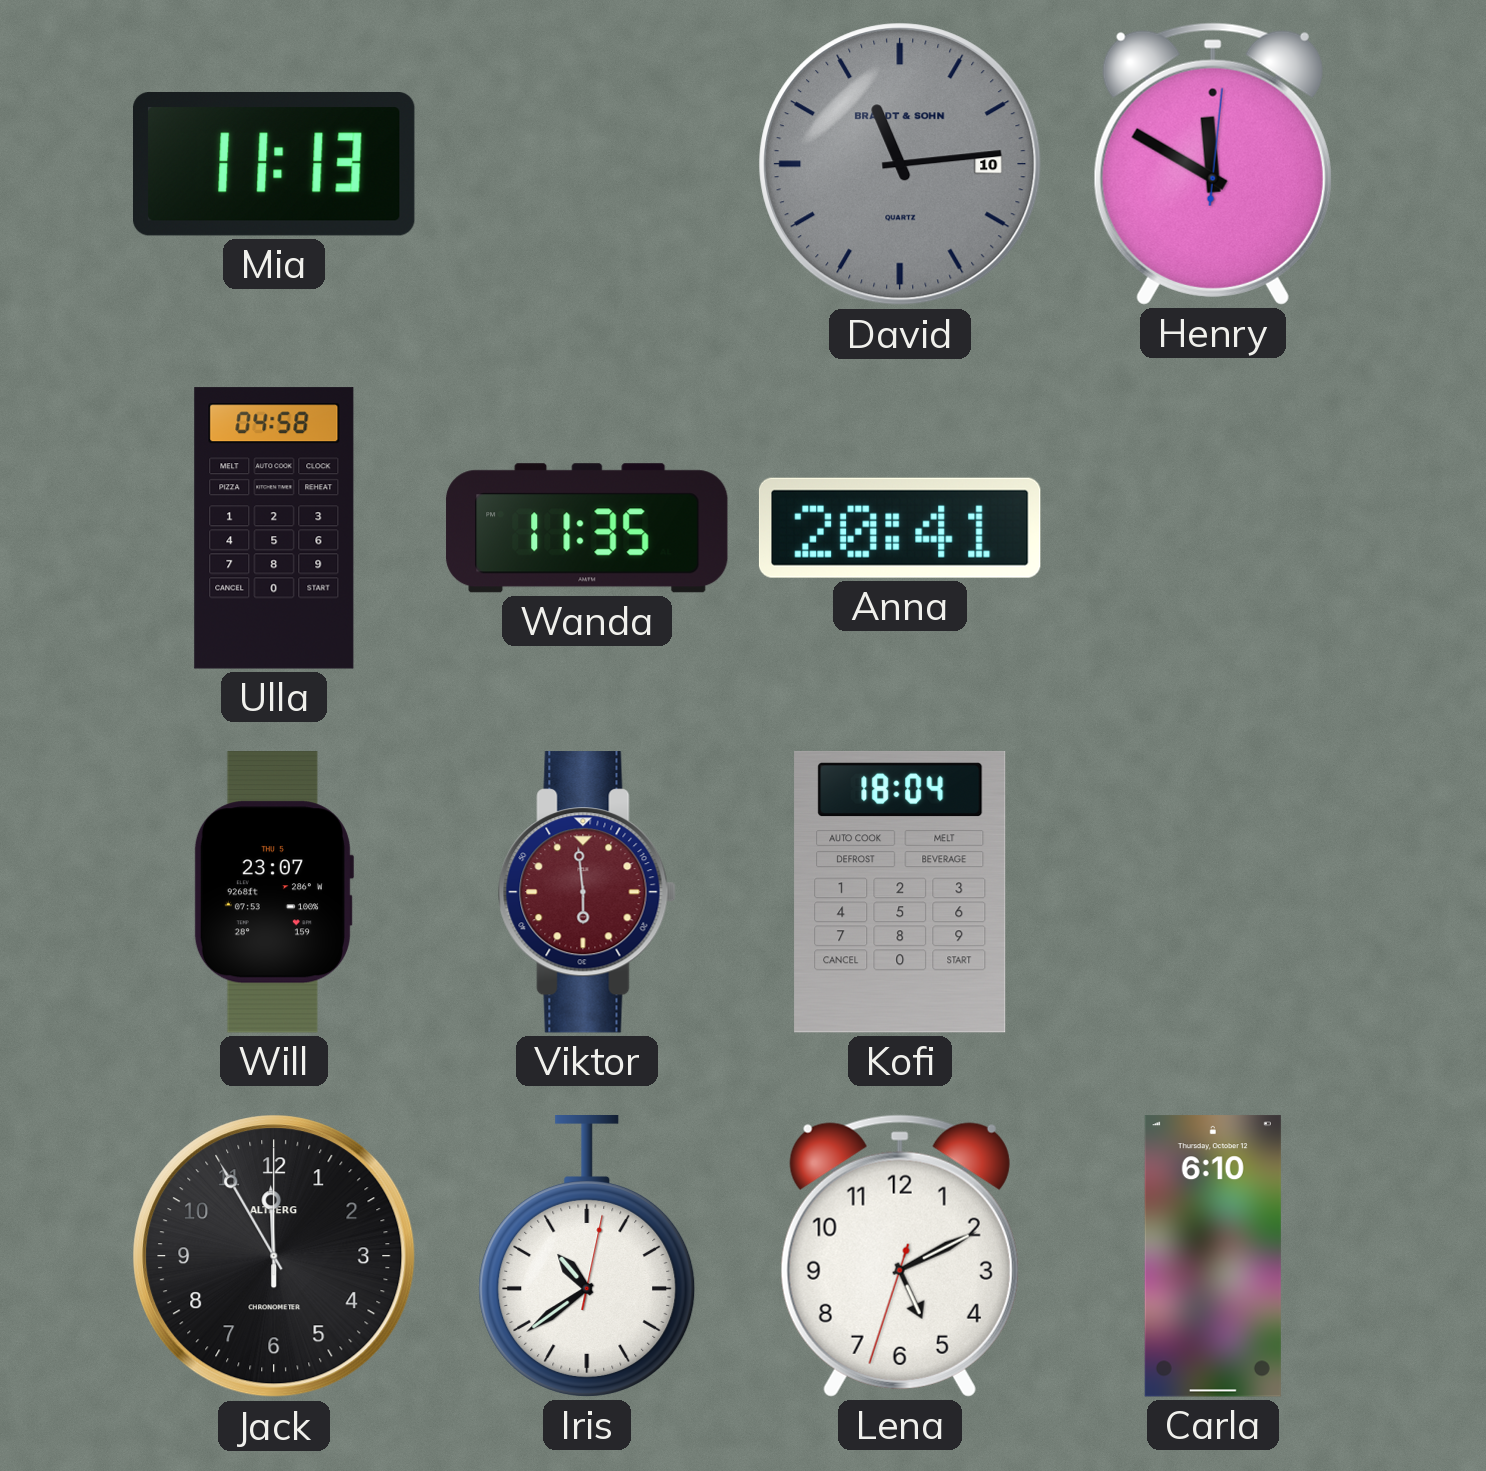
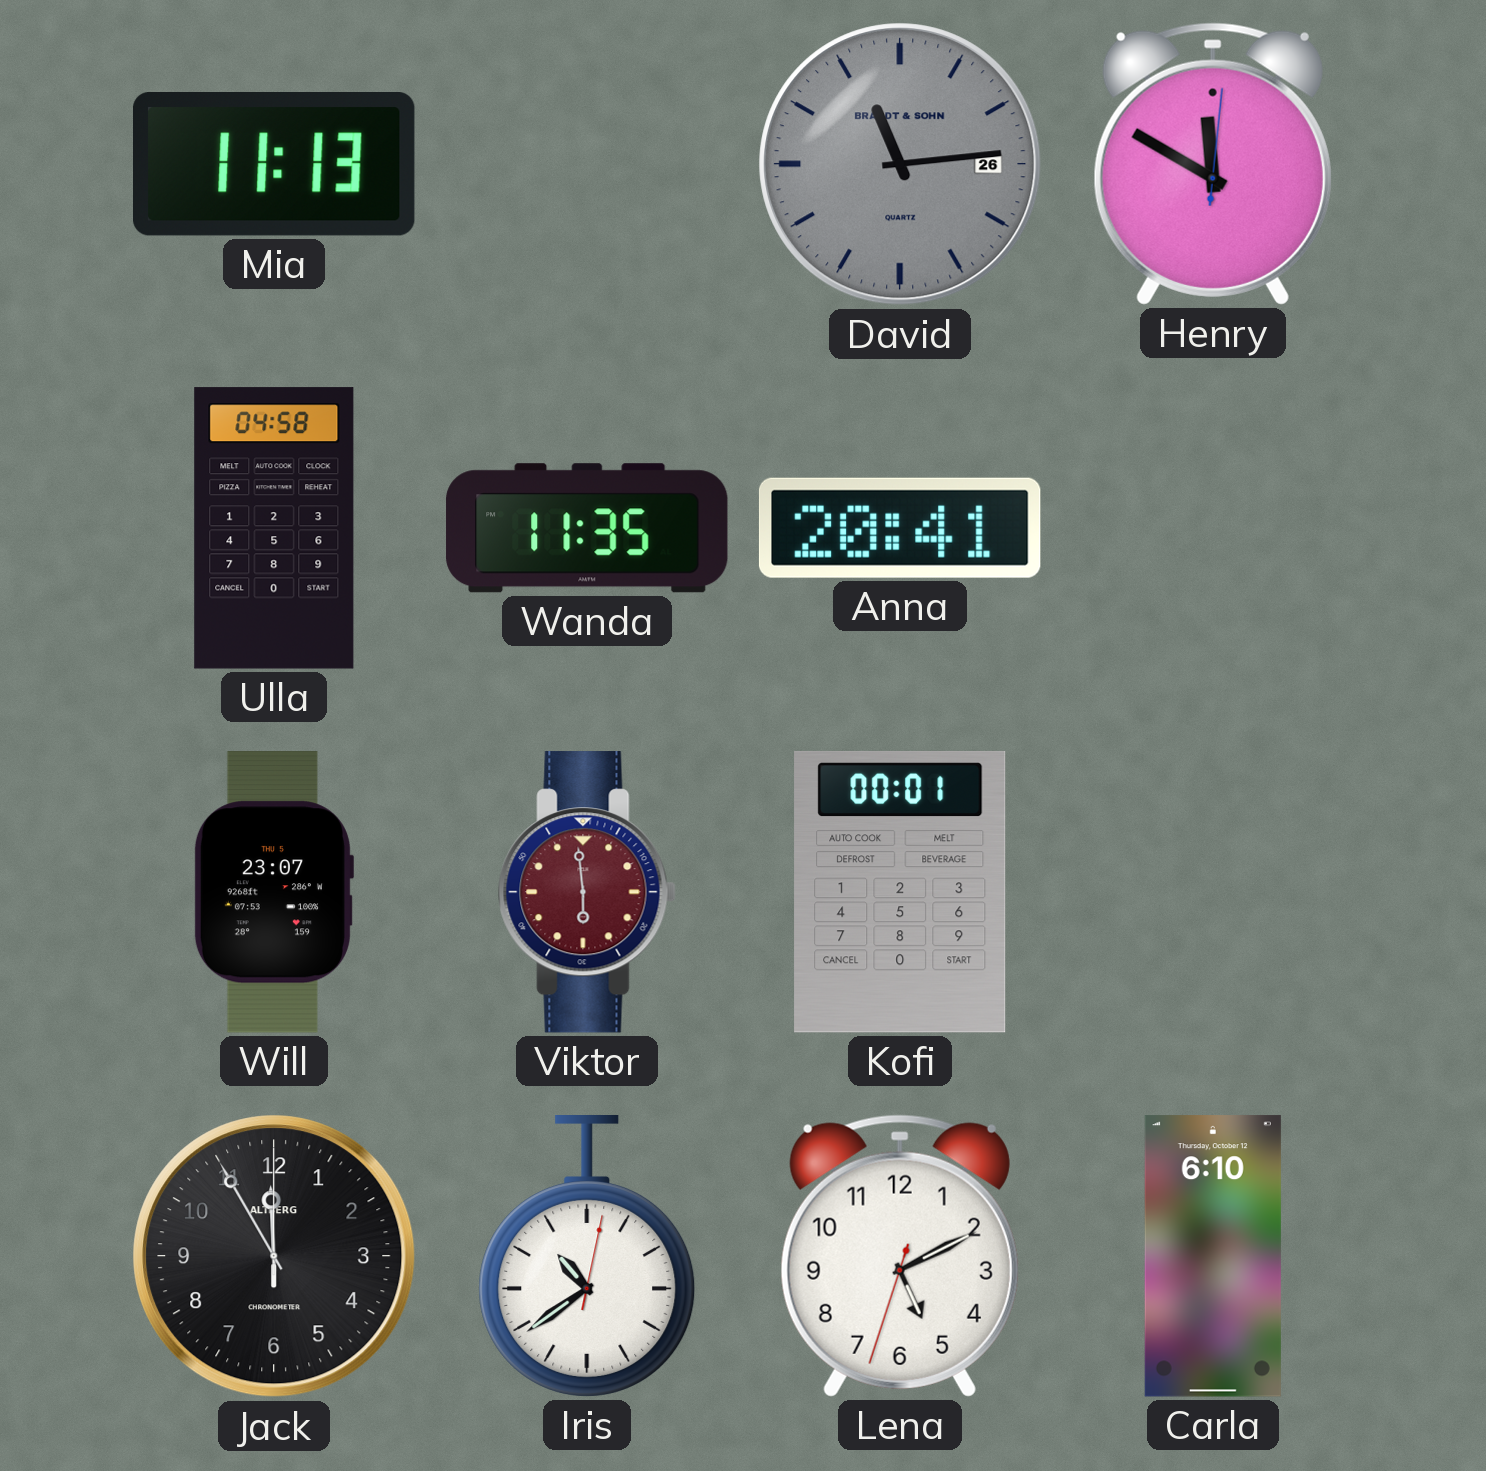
David date: 10 -> 26 (900, 164)
Kofi: 18:04 -> 00:01 (900, 892)
